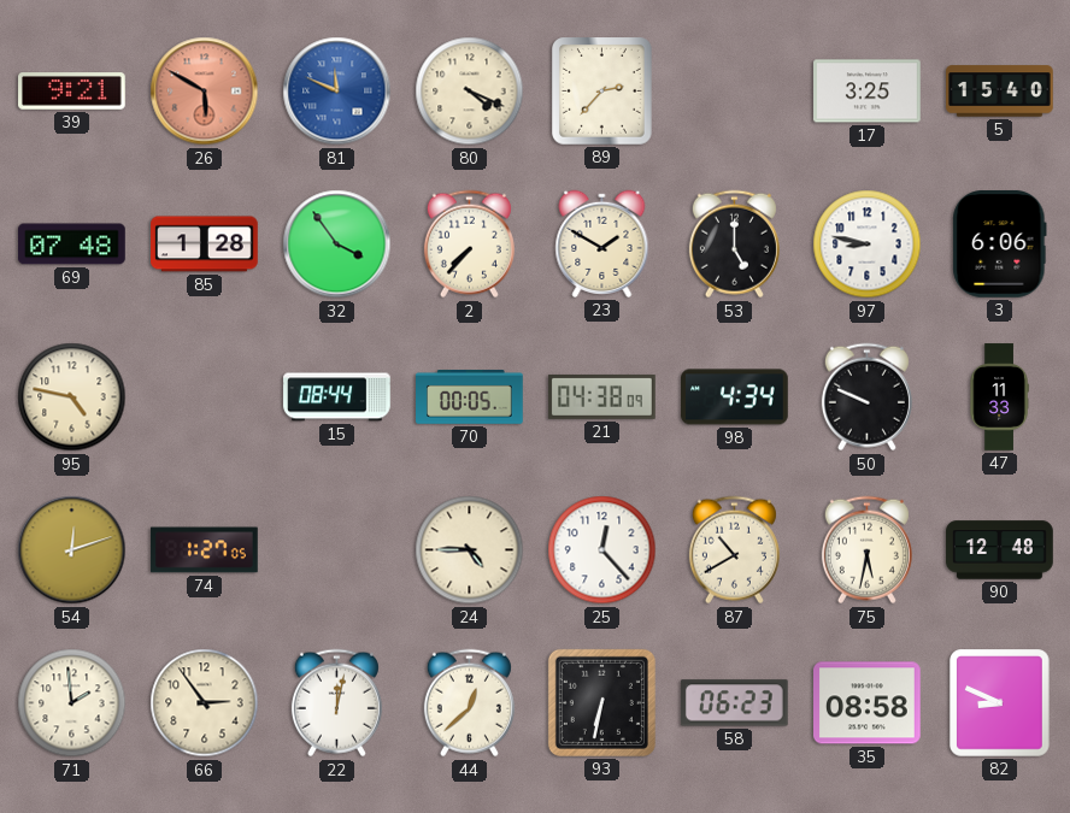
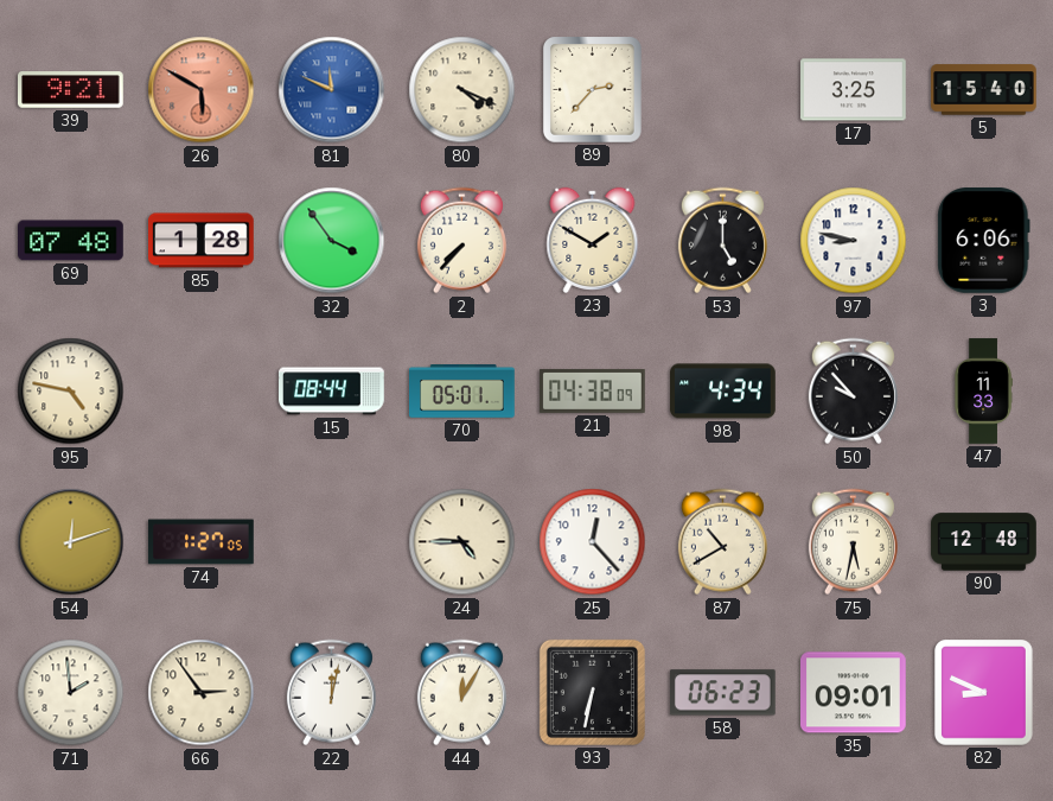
70: 00:05 -> 05:01 (462, 392)
50: 9:49 -> 9:53 (853, 392)
44: 12:38 -> 12:05 (461, 693)
35: 08:58 -> 09:01 (854, 693)
